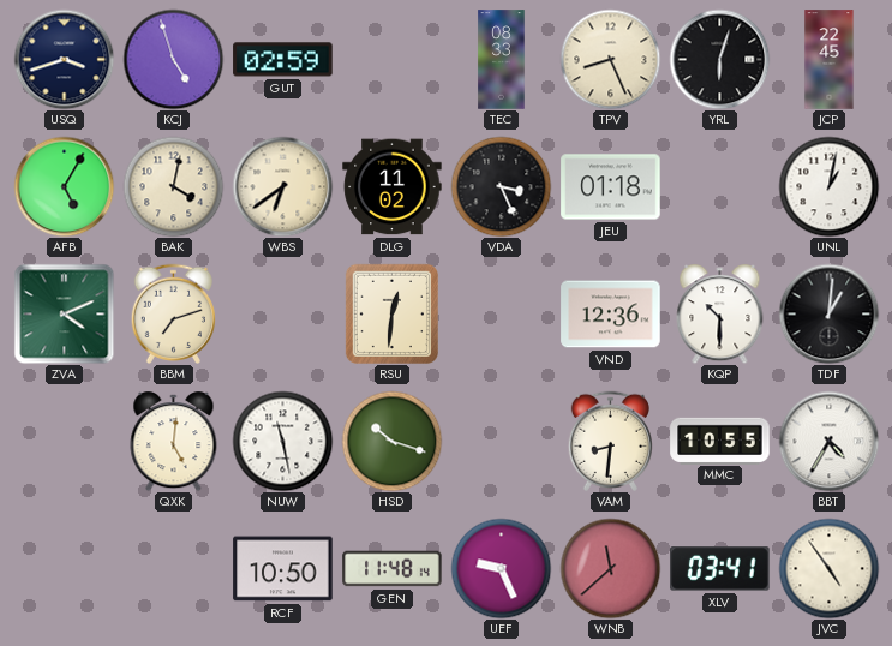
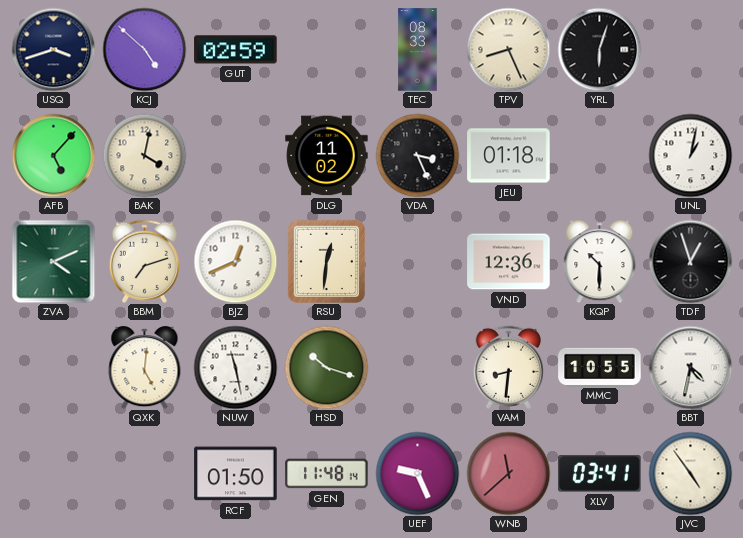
KCJ: 4:57 -> 4:52 (144, 49)
JCP: 22:45 -> none (830, 60)
AFB: 5:05 -> 5:07 (53, 155)
WBS: 6:39 -> none (282, 186)
BJZ: none -> 12:41 (235, 261)
TDF: 1:01 -> 12:57 (690, 261)
BBT: 4:35 -> 4:32 (690, 367)
RCF: 10:50 -> 01:50 (236, 474)
